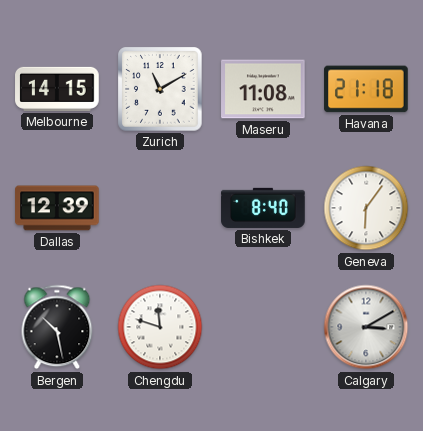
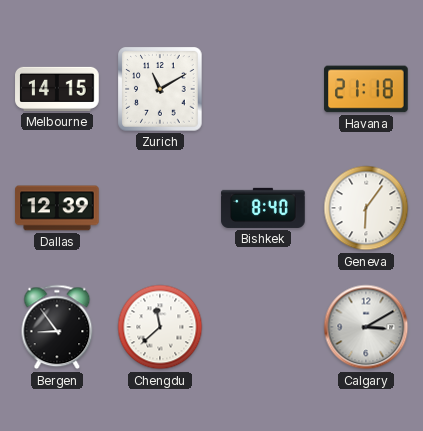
Maseru: 11:08 -> none (263, 89)
Bergen: 10:28 -> 8:54 (57, 327)
Chengdu: 11:48 -> 11:38 (160, 327)
